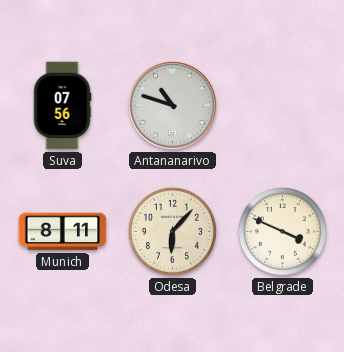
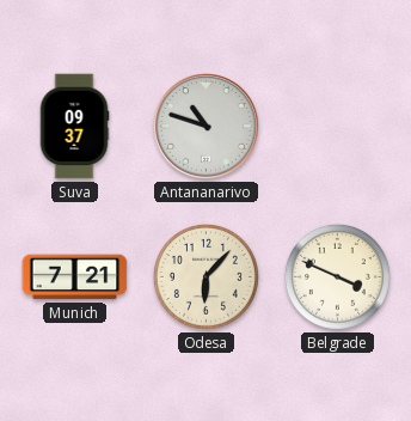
Suva: 07:56 -> 09:37 (74, 127)
Munich: 8:11 -> 7:21 (75, 277)
